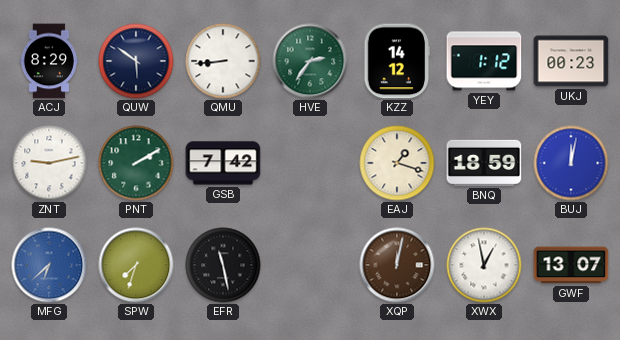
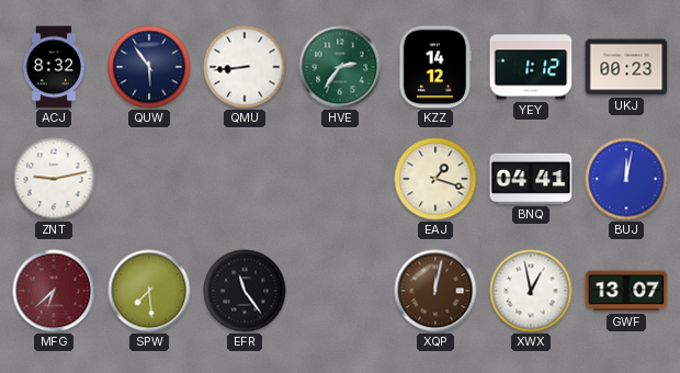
ACJ: 8:29 -> 8:32 (54, 67)
QUW: 5:51 -> 5:54 (149, 67)
PNT: 2:10 -> none (136, 163)
GSB: 7:42 -> none (223, 163)
BNQ: 18:59 -> 04:41 (531, 179)
MFG dial: blue -> burgundy (54, 291)
SPW: 7:33 -> 7:29 (149, 291)
EFR: 11:28 -> 11:24 (245, 291)
